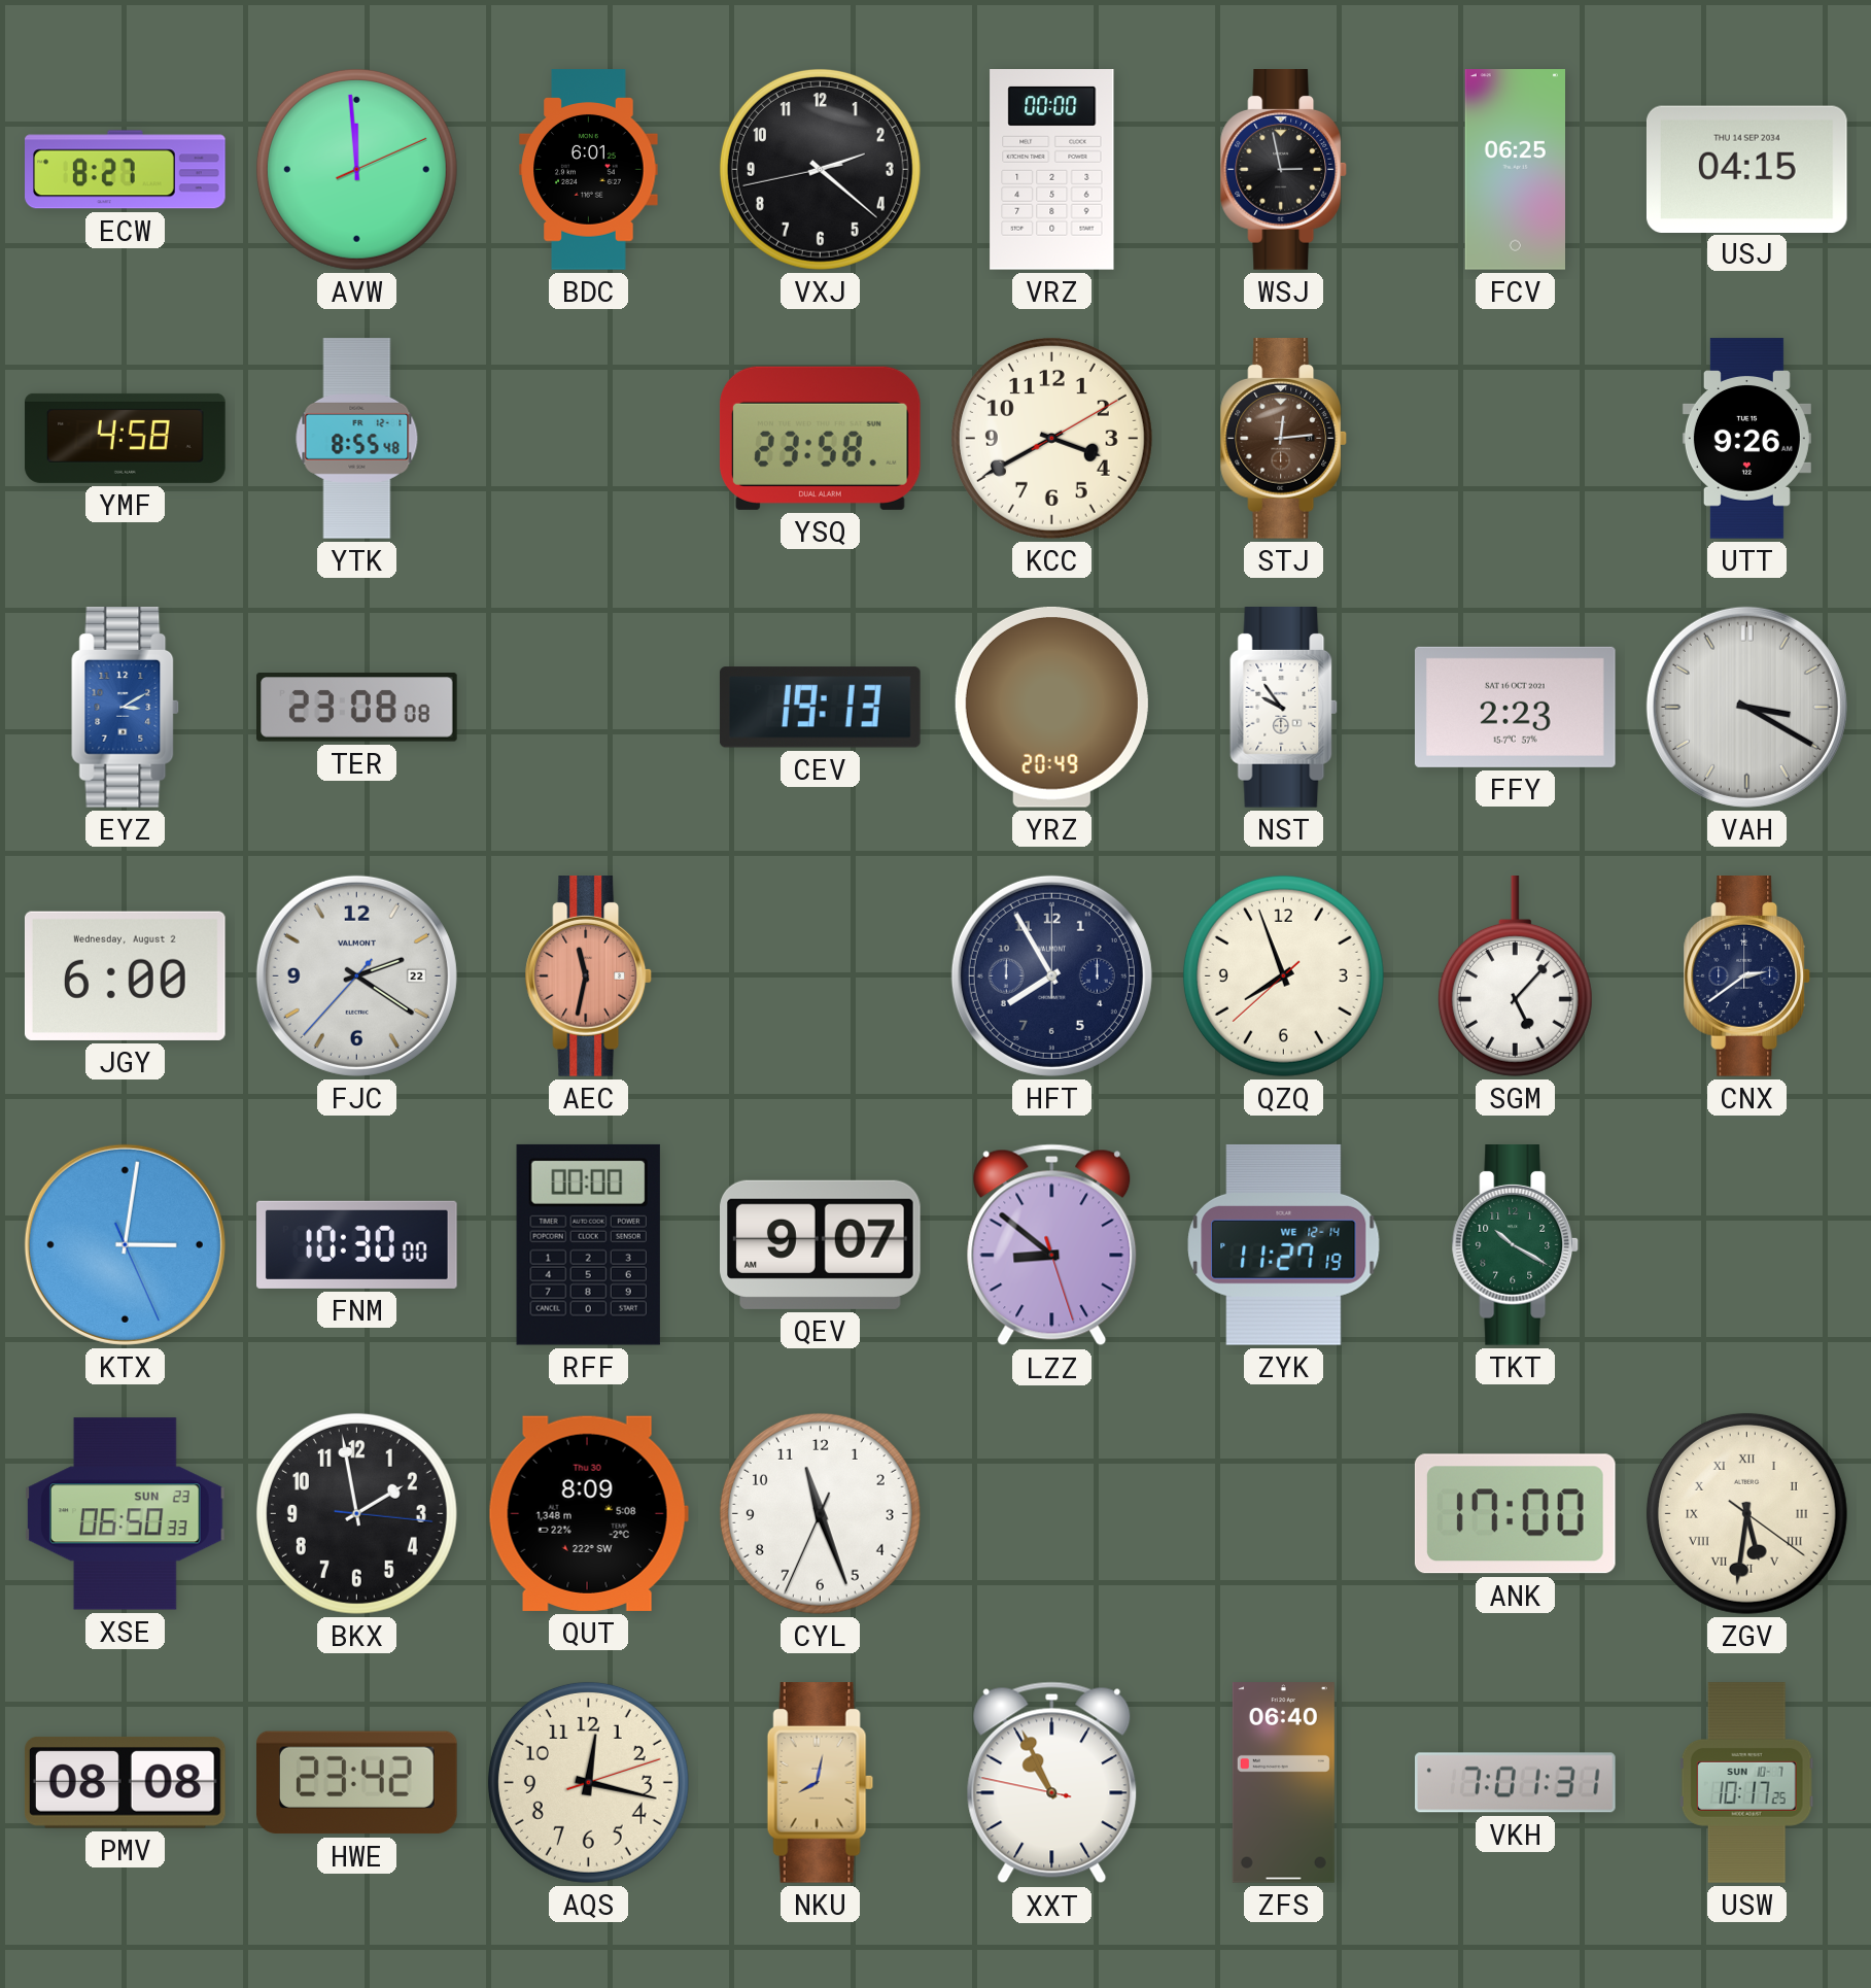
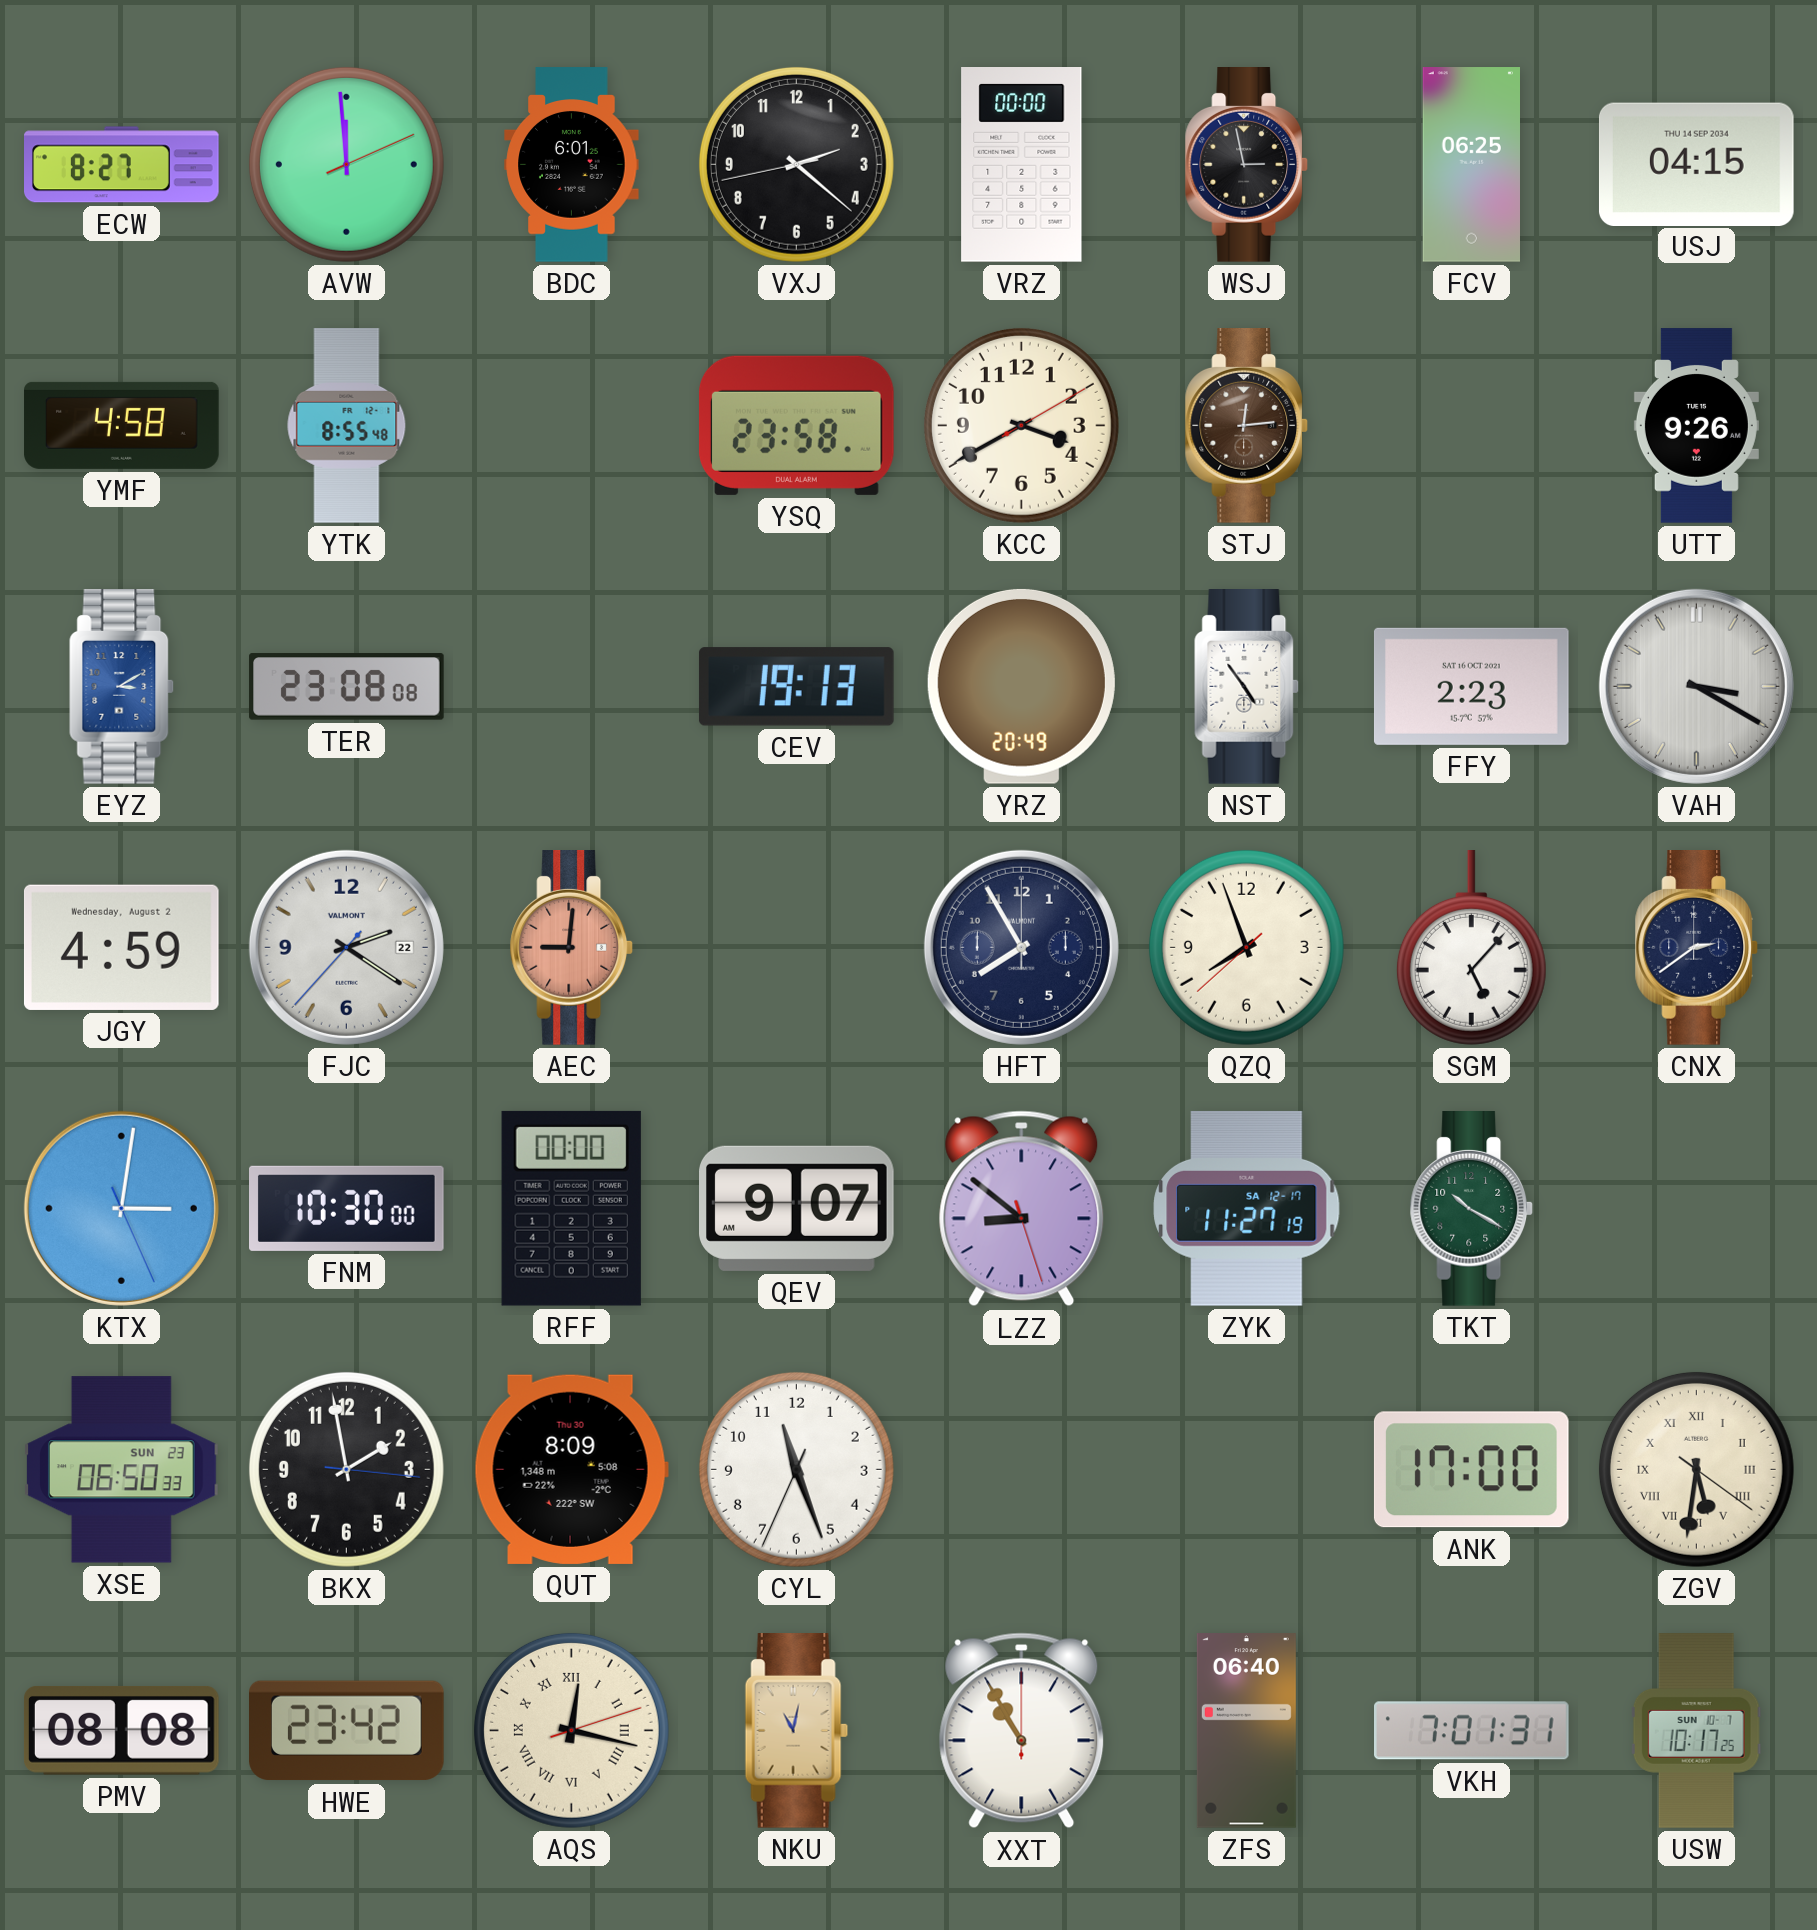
NST: 9:54 -> 4:54 (1246, 687)
JGY: 6:00 -> 4:59 (121, 947)
AEC: 11:32 -> 9:01 (572, 948)
ZYK date: WE 12-14 -> SA 12-17 (1247, 1208)
AQS numerals: Arabic -> Roman (571, 1730)
NKU: 8:02 -> 11:02 (796, 1731)
XXT: 10:55:47 -> 10:55:00 (1022, 1731)
